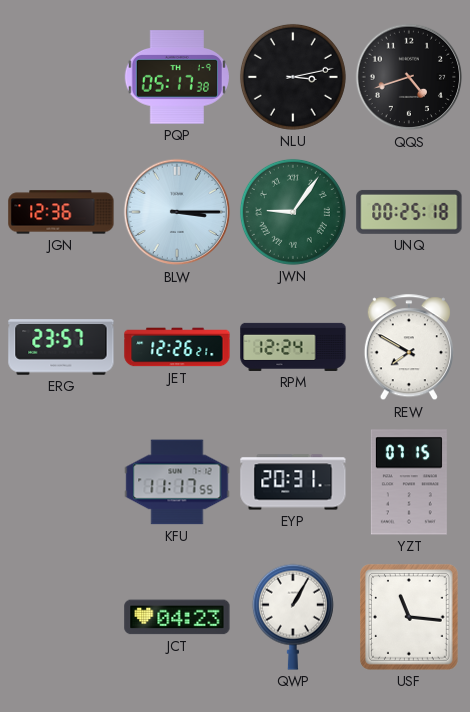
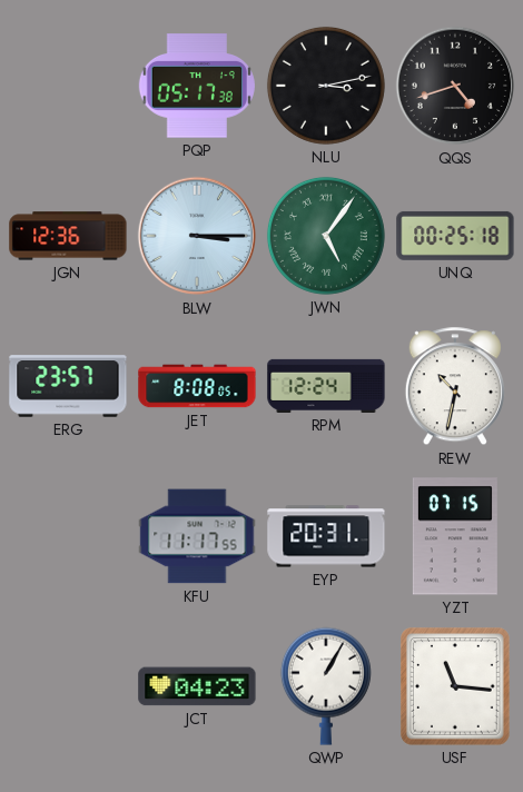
JWN: 9:06 -> 5:06 (326, 236)
JET: 12:26 -> 8:08 (197, 386)
REW: 7:50 -> 10:32 (455, 387)
